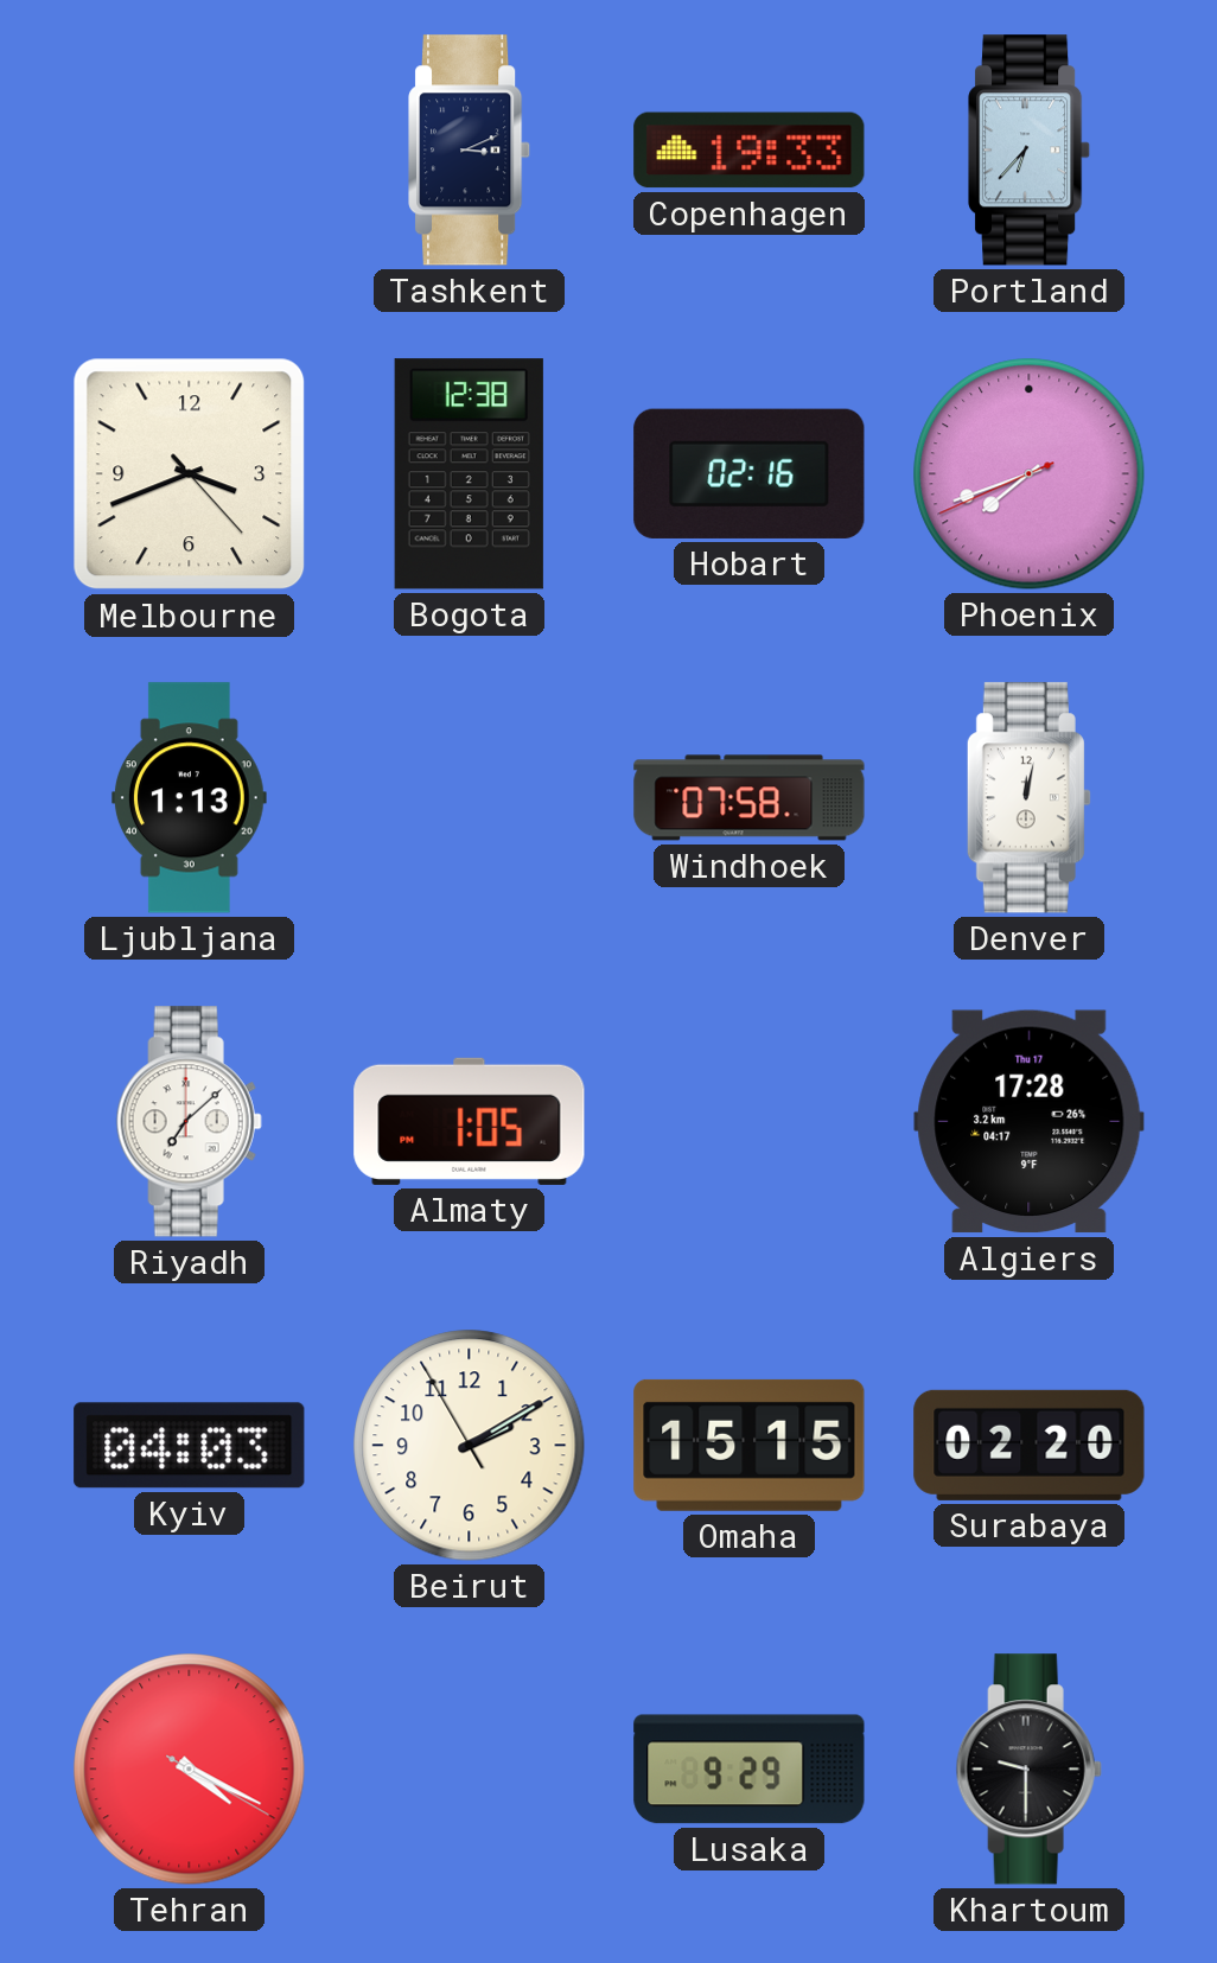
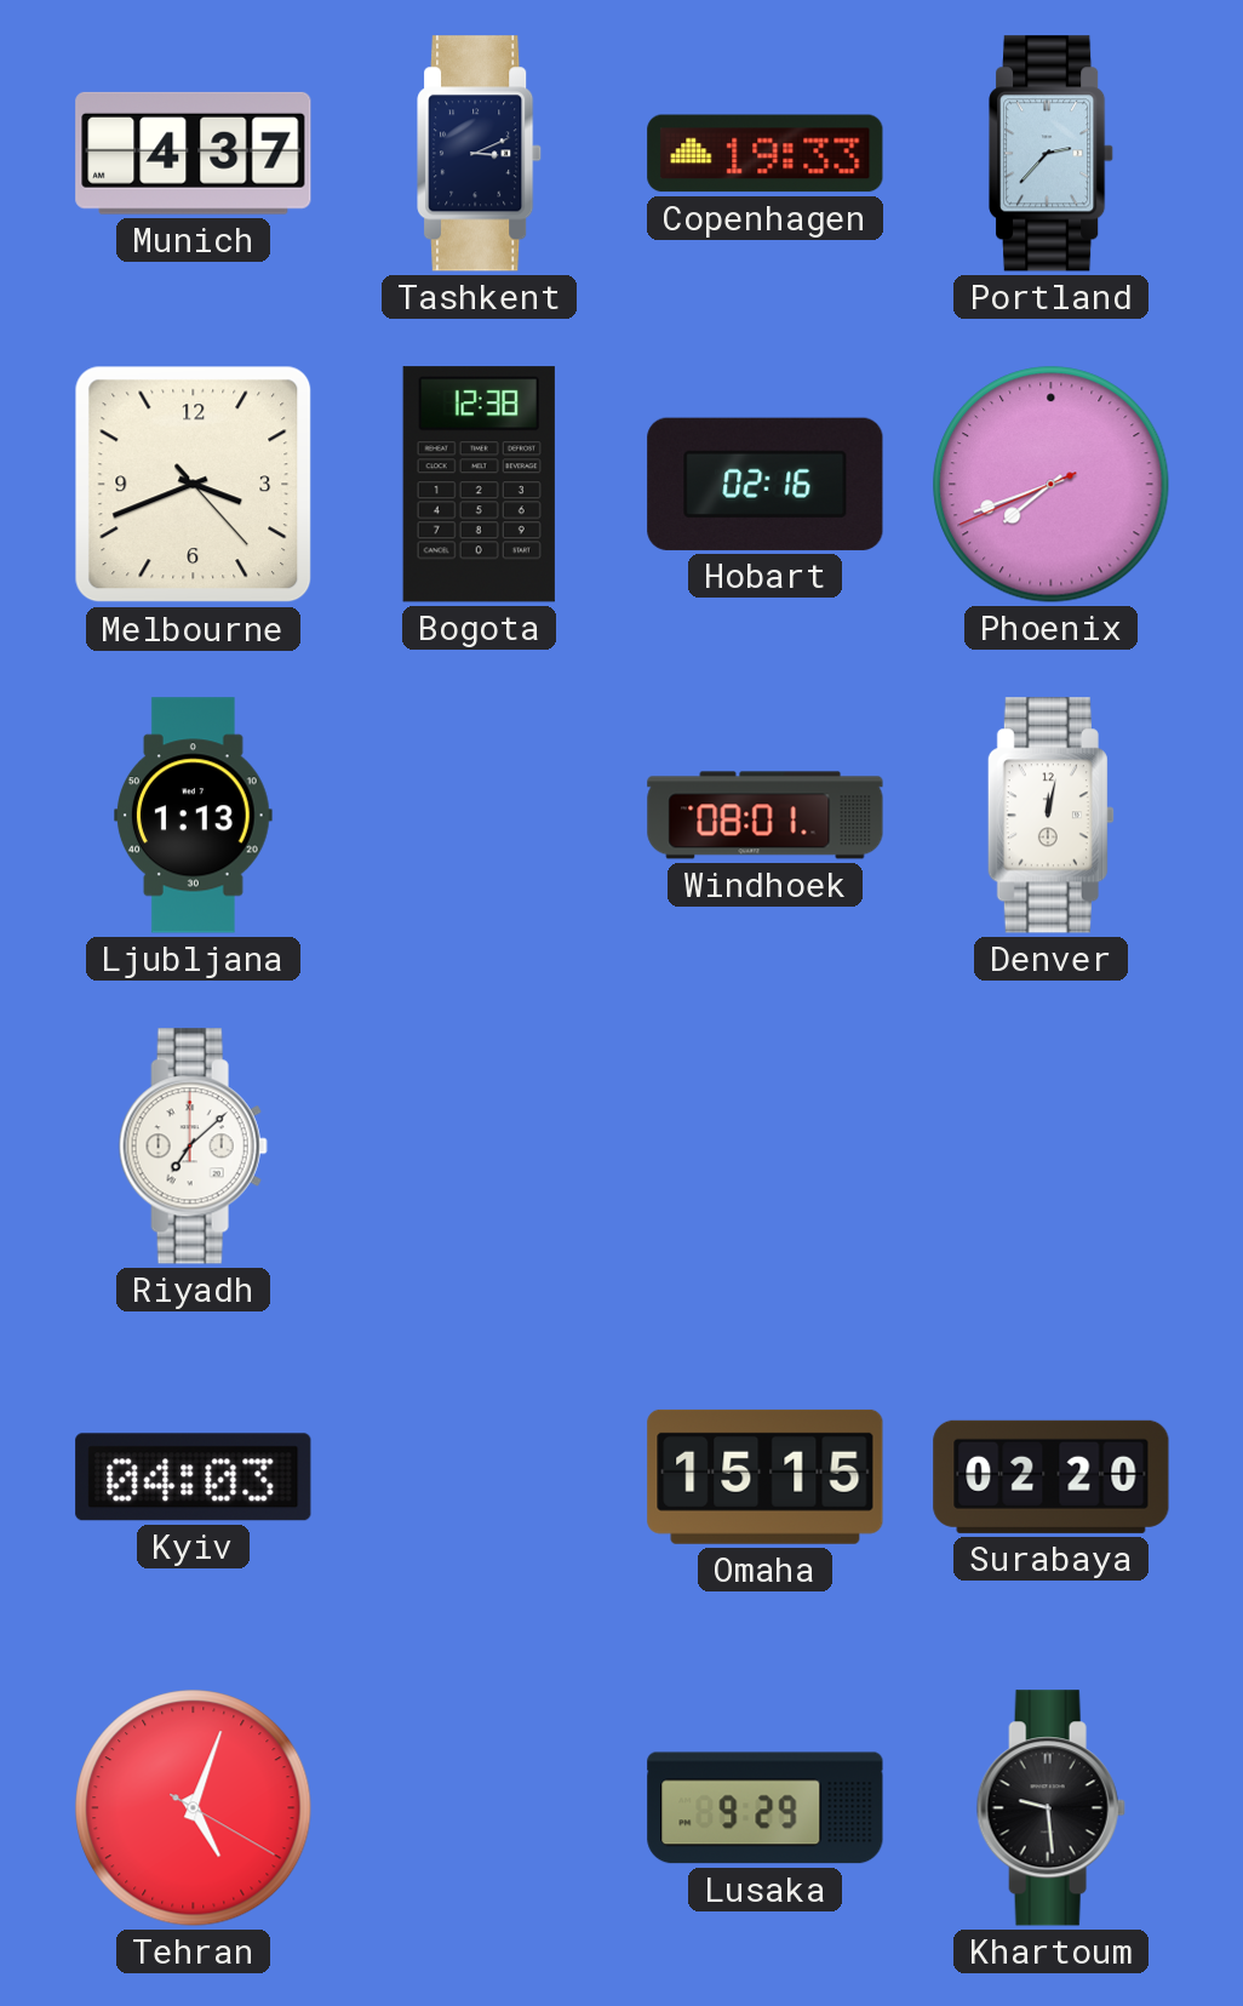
Munich: none -> 4:37 (194, 153)
Portland: 6:37 -> 2:37 (1052, 154)
Windhoek: 07:58 -> 08:01 (766, 816)
Almaty: 1:05 -> none (470, 1121)
Algiers: 17:28 -> none (1030, 1122)
Beirut: 2:09 -> none (470, 1446)
Tehran: 4:19 -> 5:03 (194, 1808)
Khartoum: 9:30 -> 9:29 (1050, 1808)
